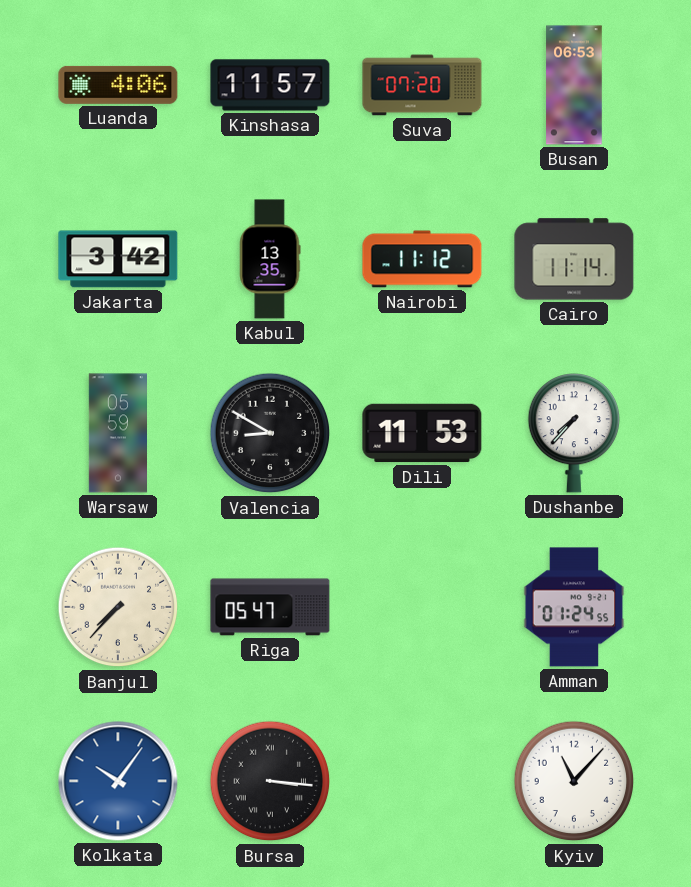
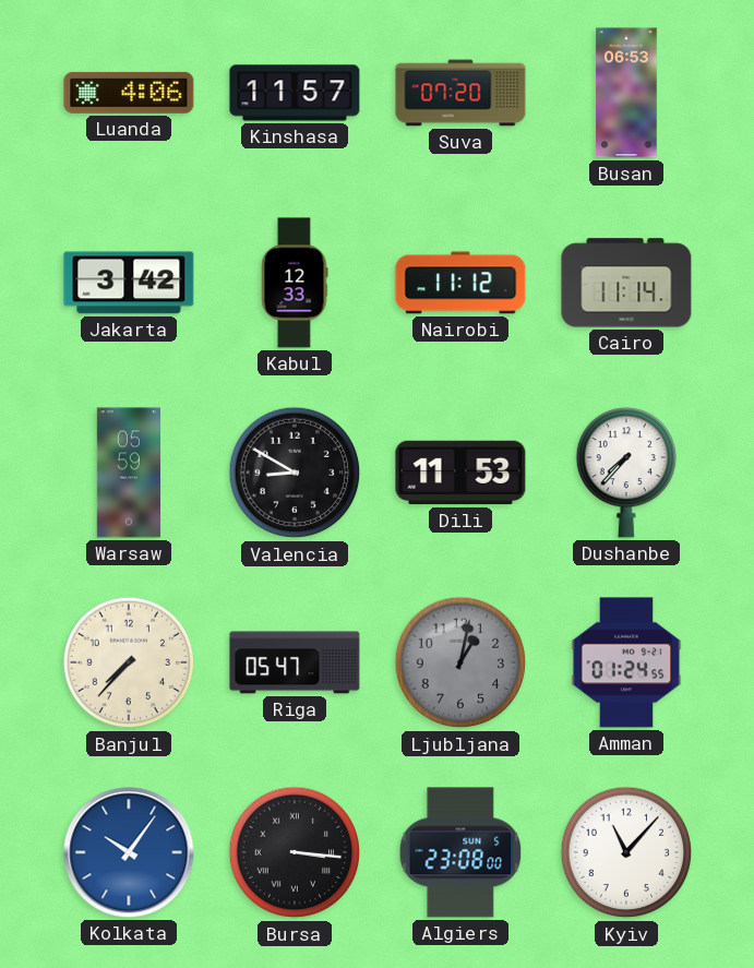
Kabul: 13:35 -> 12:33 (295, 283)
Ljubljana: none -> 1:02 (460, 662)
Algiers: none -> 23:08 (460, 852)
